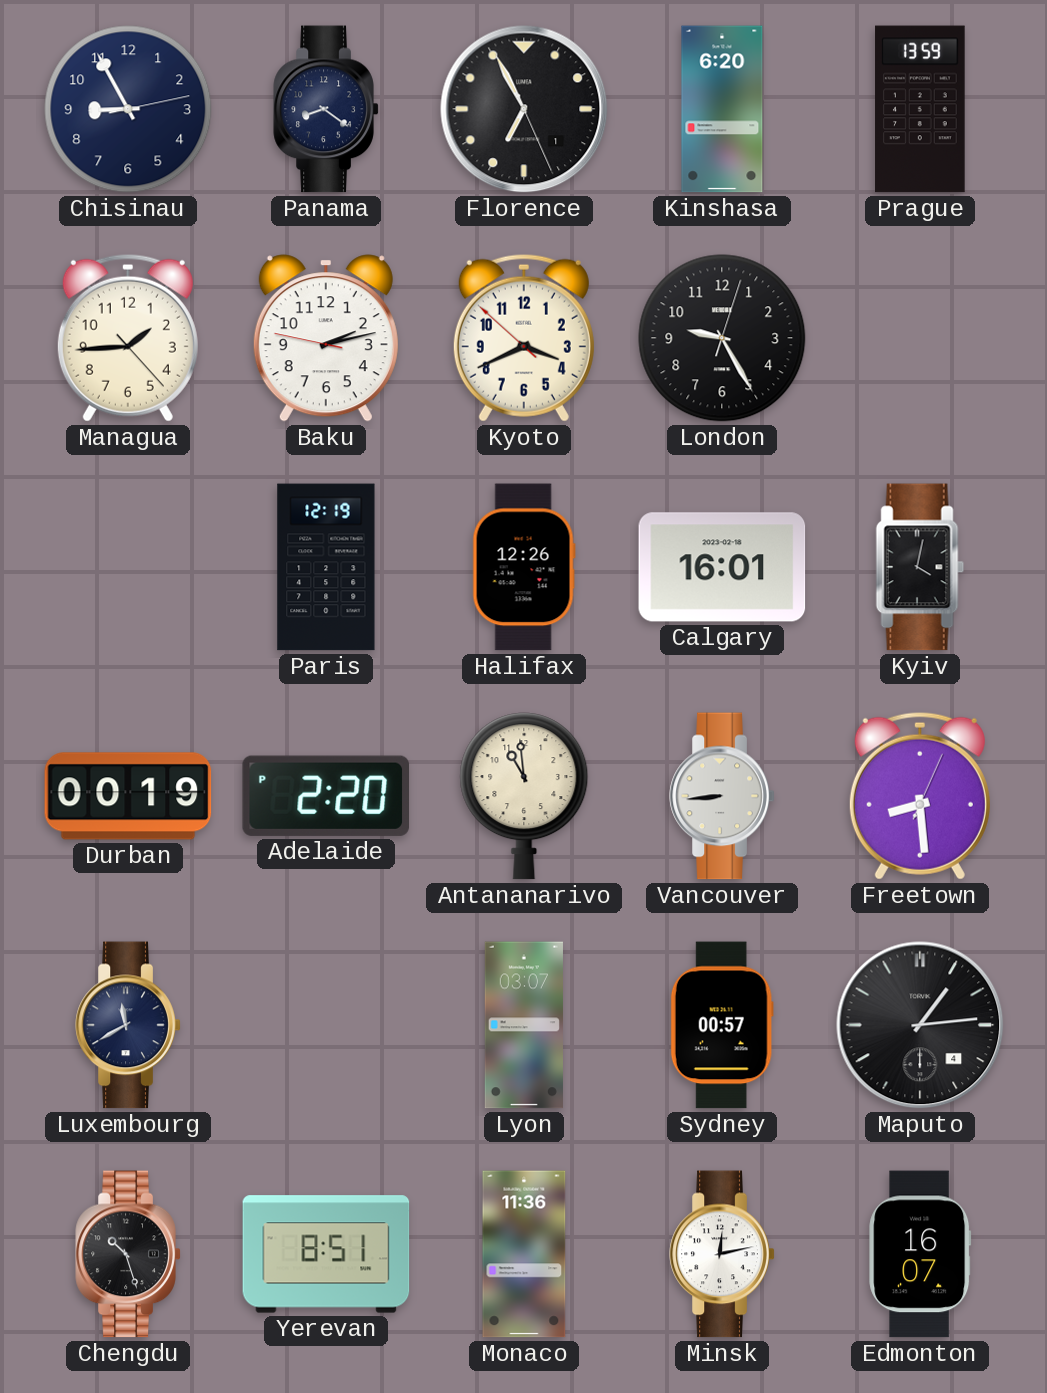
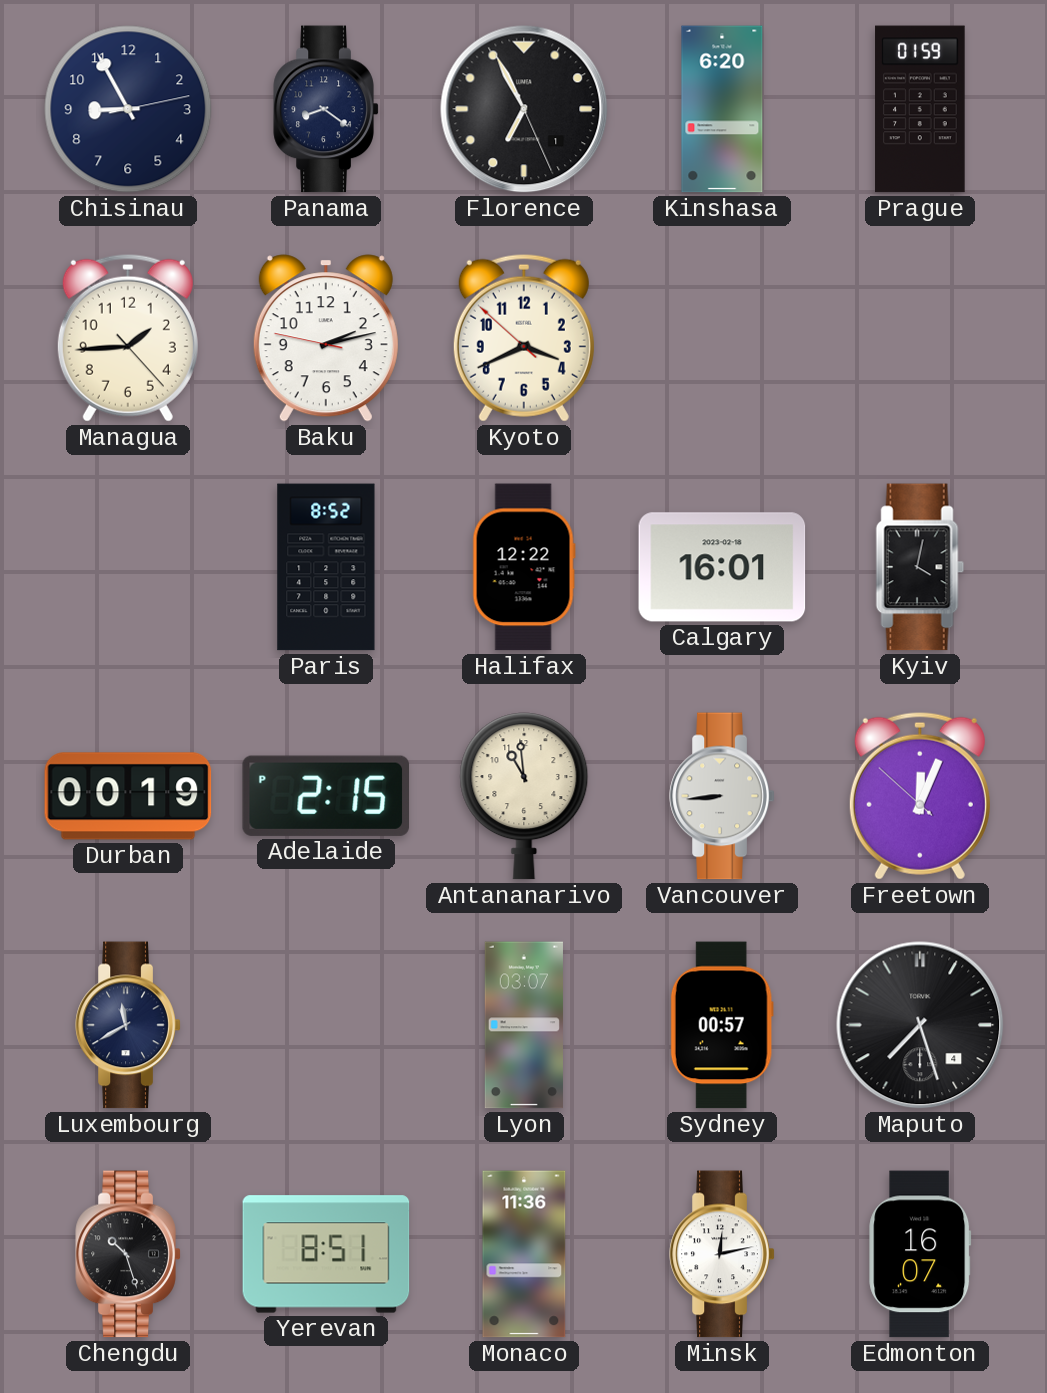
Prague: 13:59 -> 01:59 (920, 109)
London: 9:25 -> none (722, 338)
Paris: 12:19 -> 8:52 (326, 567)
Halifax: 12:26 -> 12:22 (524, 567)
Adelaide: 2:20 -> 2:15 (325, 796)
Freetown: 8:29 -> 12:03 (920, 796)
Maputo: 1:14 -> 7:27 (920, 1025)
